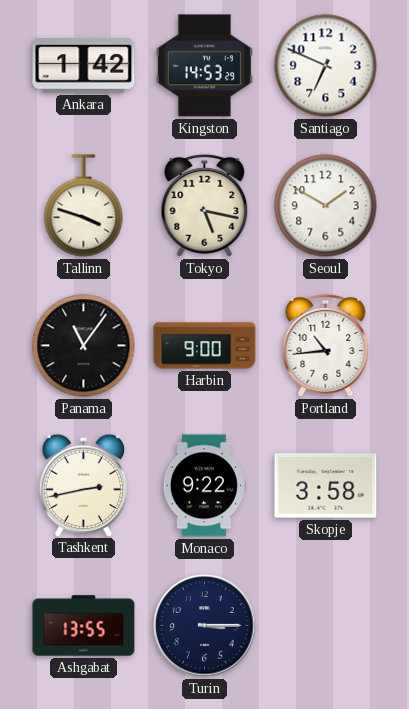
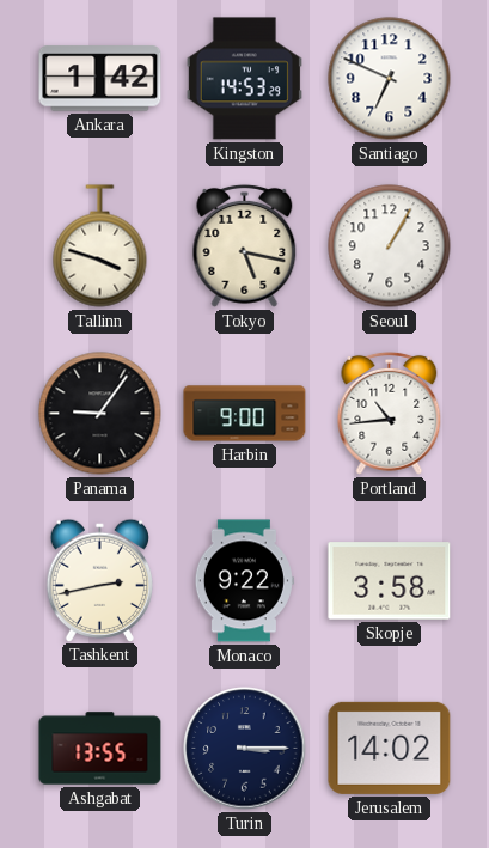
Seoul: 1:50 -> 1:05 (390, 246)
Panama: 11:06 -> 9:06 (100, 414)
Jerusalem: none -> 14:02 (390, 748)
